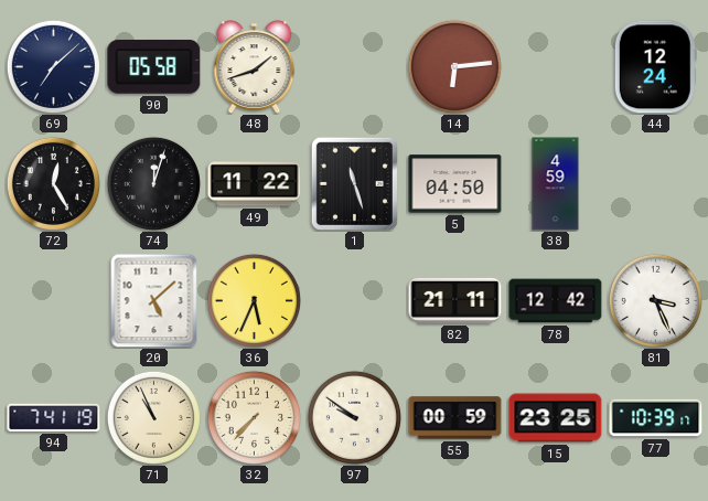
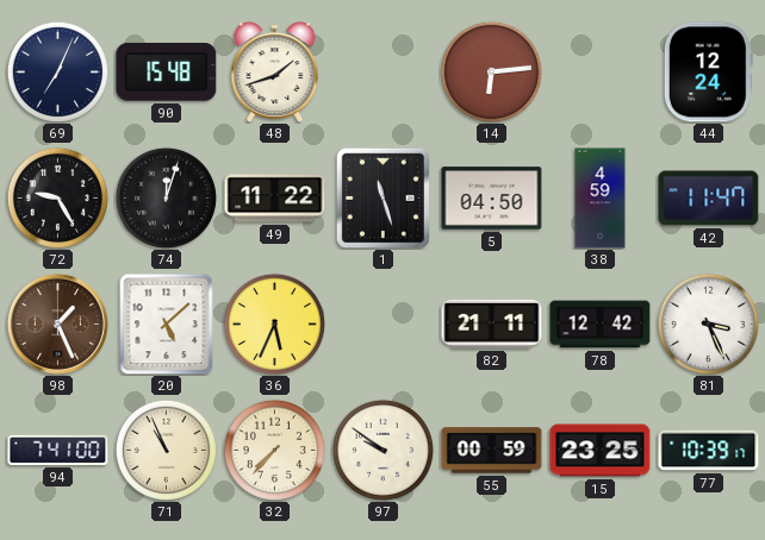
69: 7:08 -> 7:04 (57, 71)
90: 05:58 -> 15:48 (167, 71)
72: 12:25 -> 9:25 (57, 197)
42: none -> 11:47 (709, 199)
98: none -> 1:26 (57, 324)
94: 7:41:19 -> 7:41:00 (58, 450)
